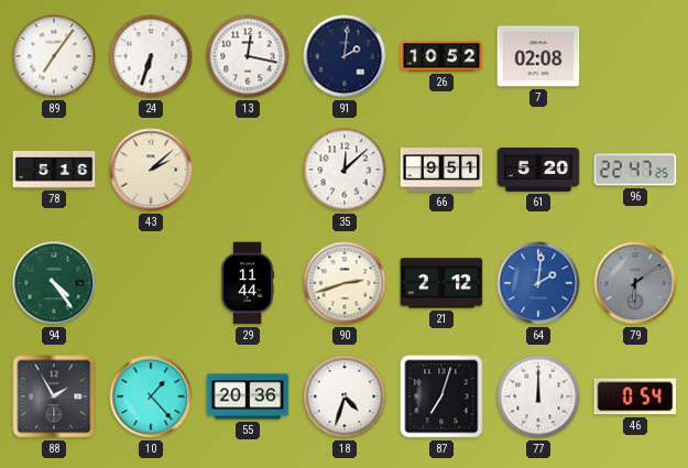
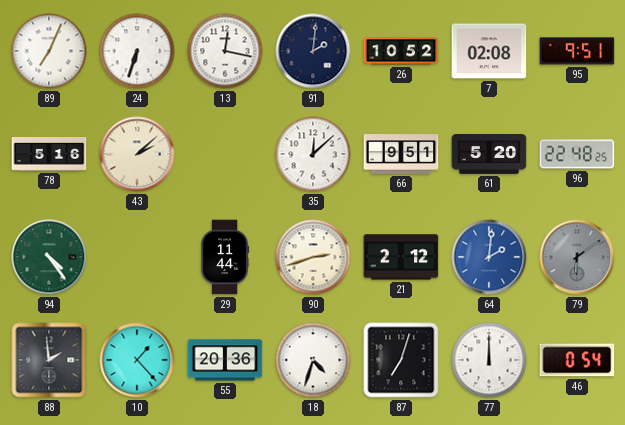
89: 7:06 -> 7:04 (49, 51)
95: none -> 9:51 (577, 51)
96: 22:47 -> 22:48 (577, 154)
88: 1:55 -> 1:59 (49, 360)
